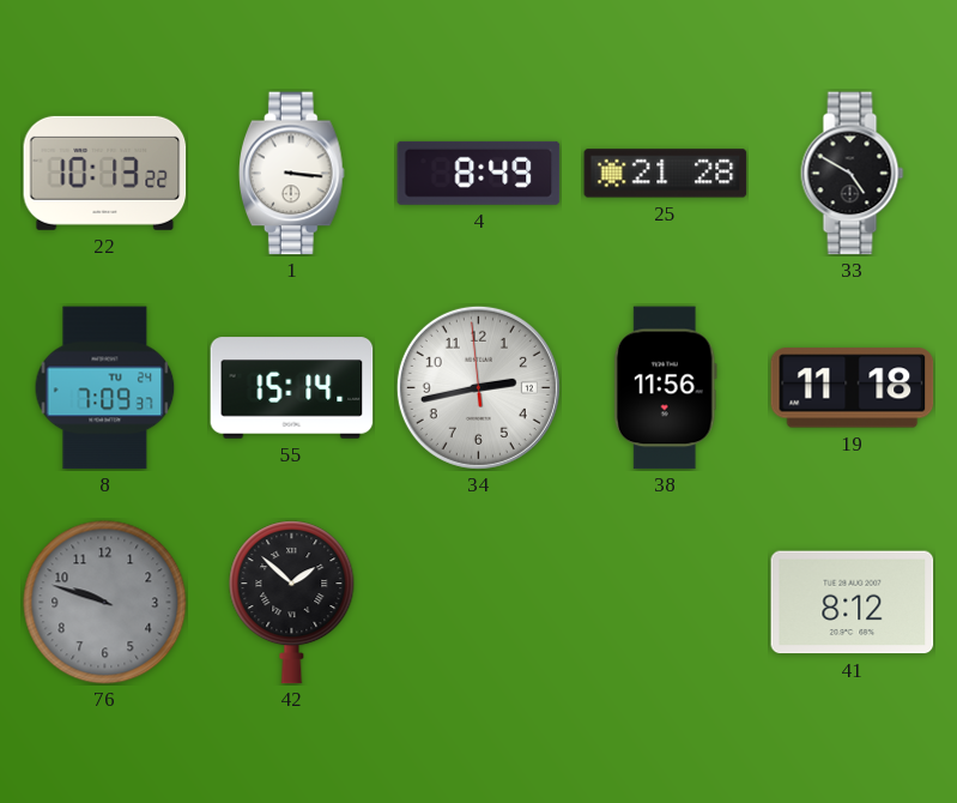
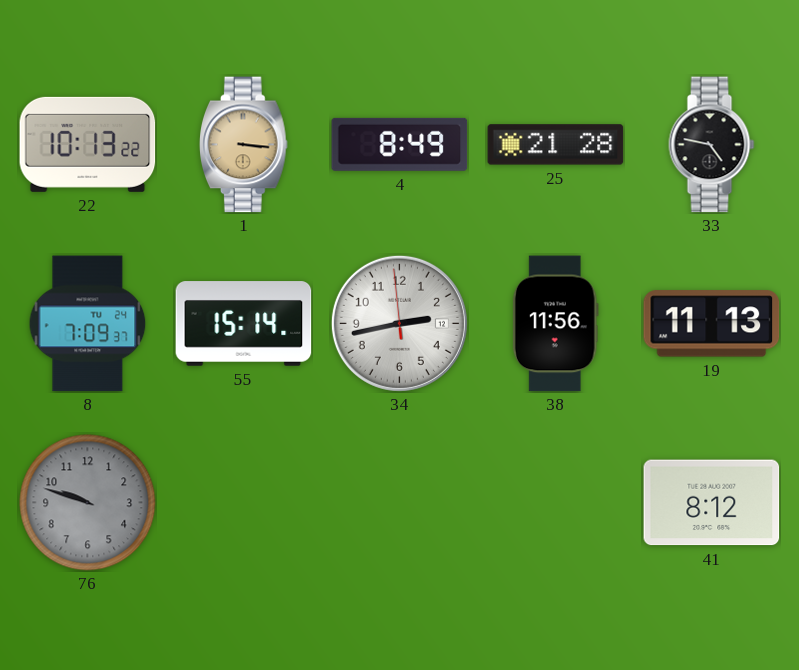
1 dial: white -> champagne (244, 145)
33: 4:50 -> 4:47 (712, 145)
19: 11:18 -> 11:13 (712, 324)
42: 1:52 -> none (292, 603)
